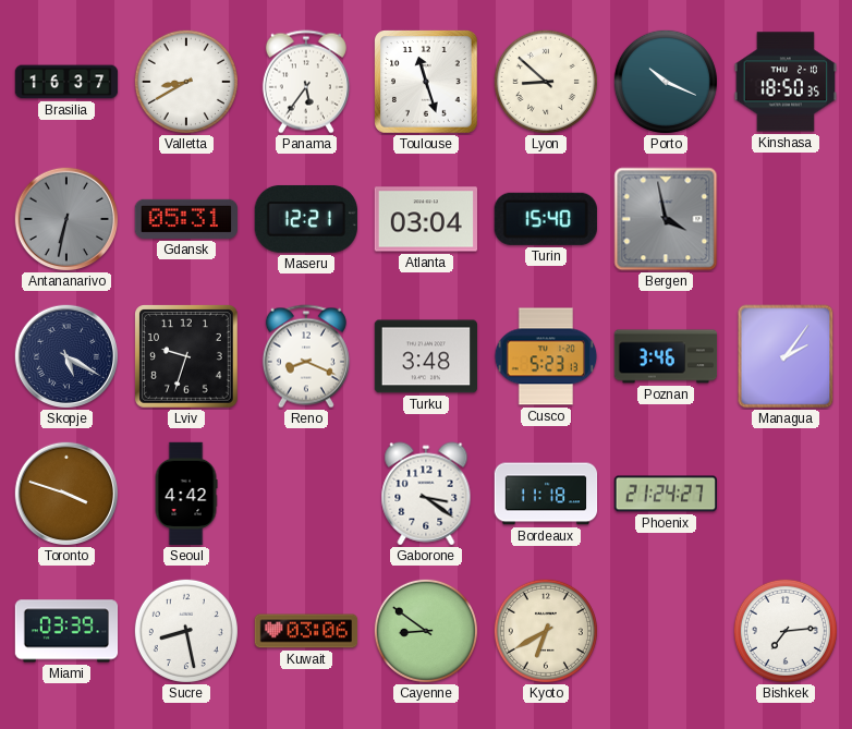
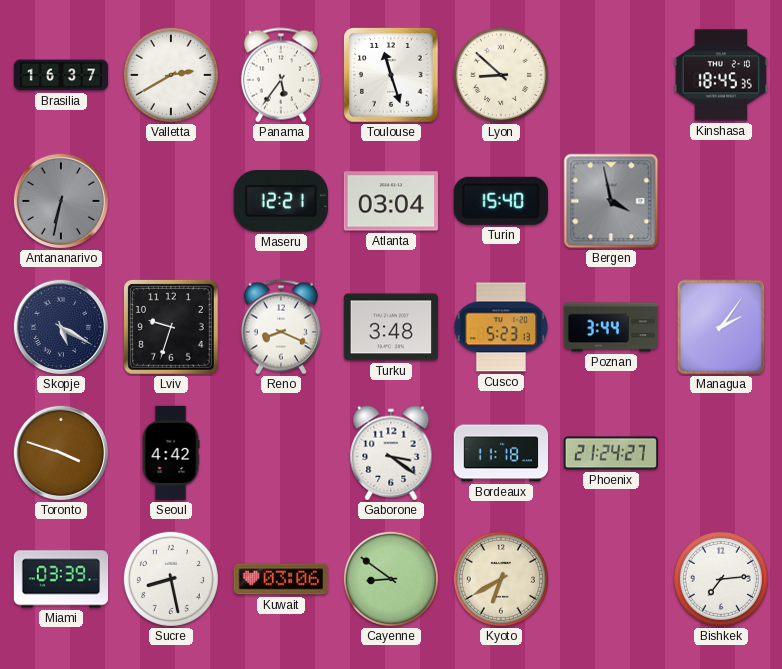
Valletta: 8:40 -> 2:40 (171, 75)
Porto: 10:19 -> none (666, 82)
Kinshasa: 18:50 -> 18:45 (720, 75)
Gdansk: 05:31 -> none (185, 219)
Poznan: 3:46 -> 3:44 (611, 327)
